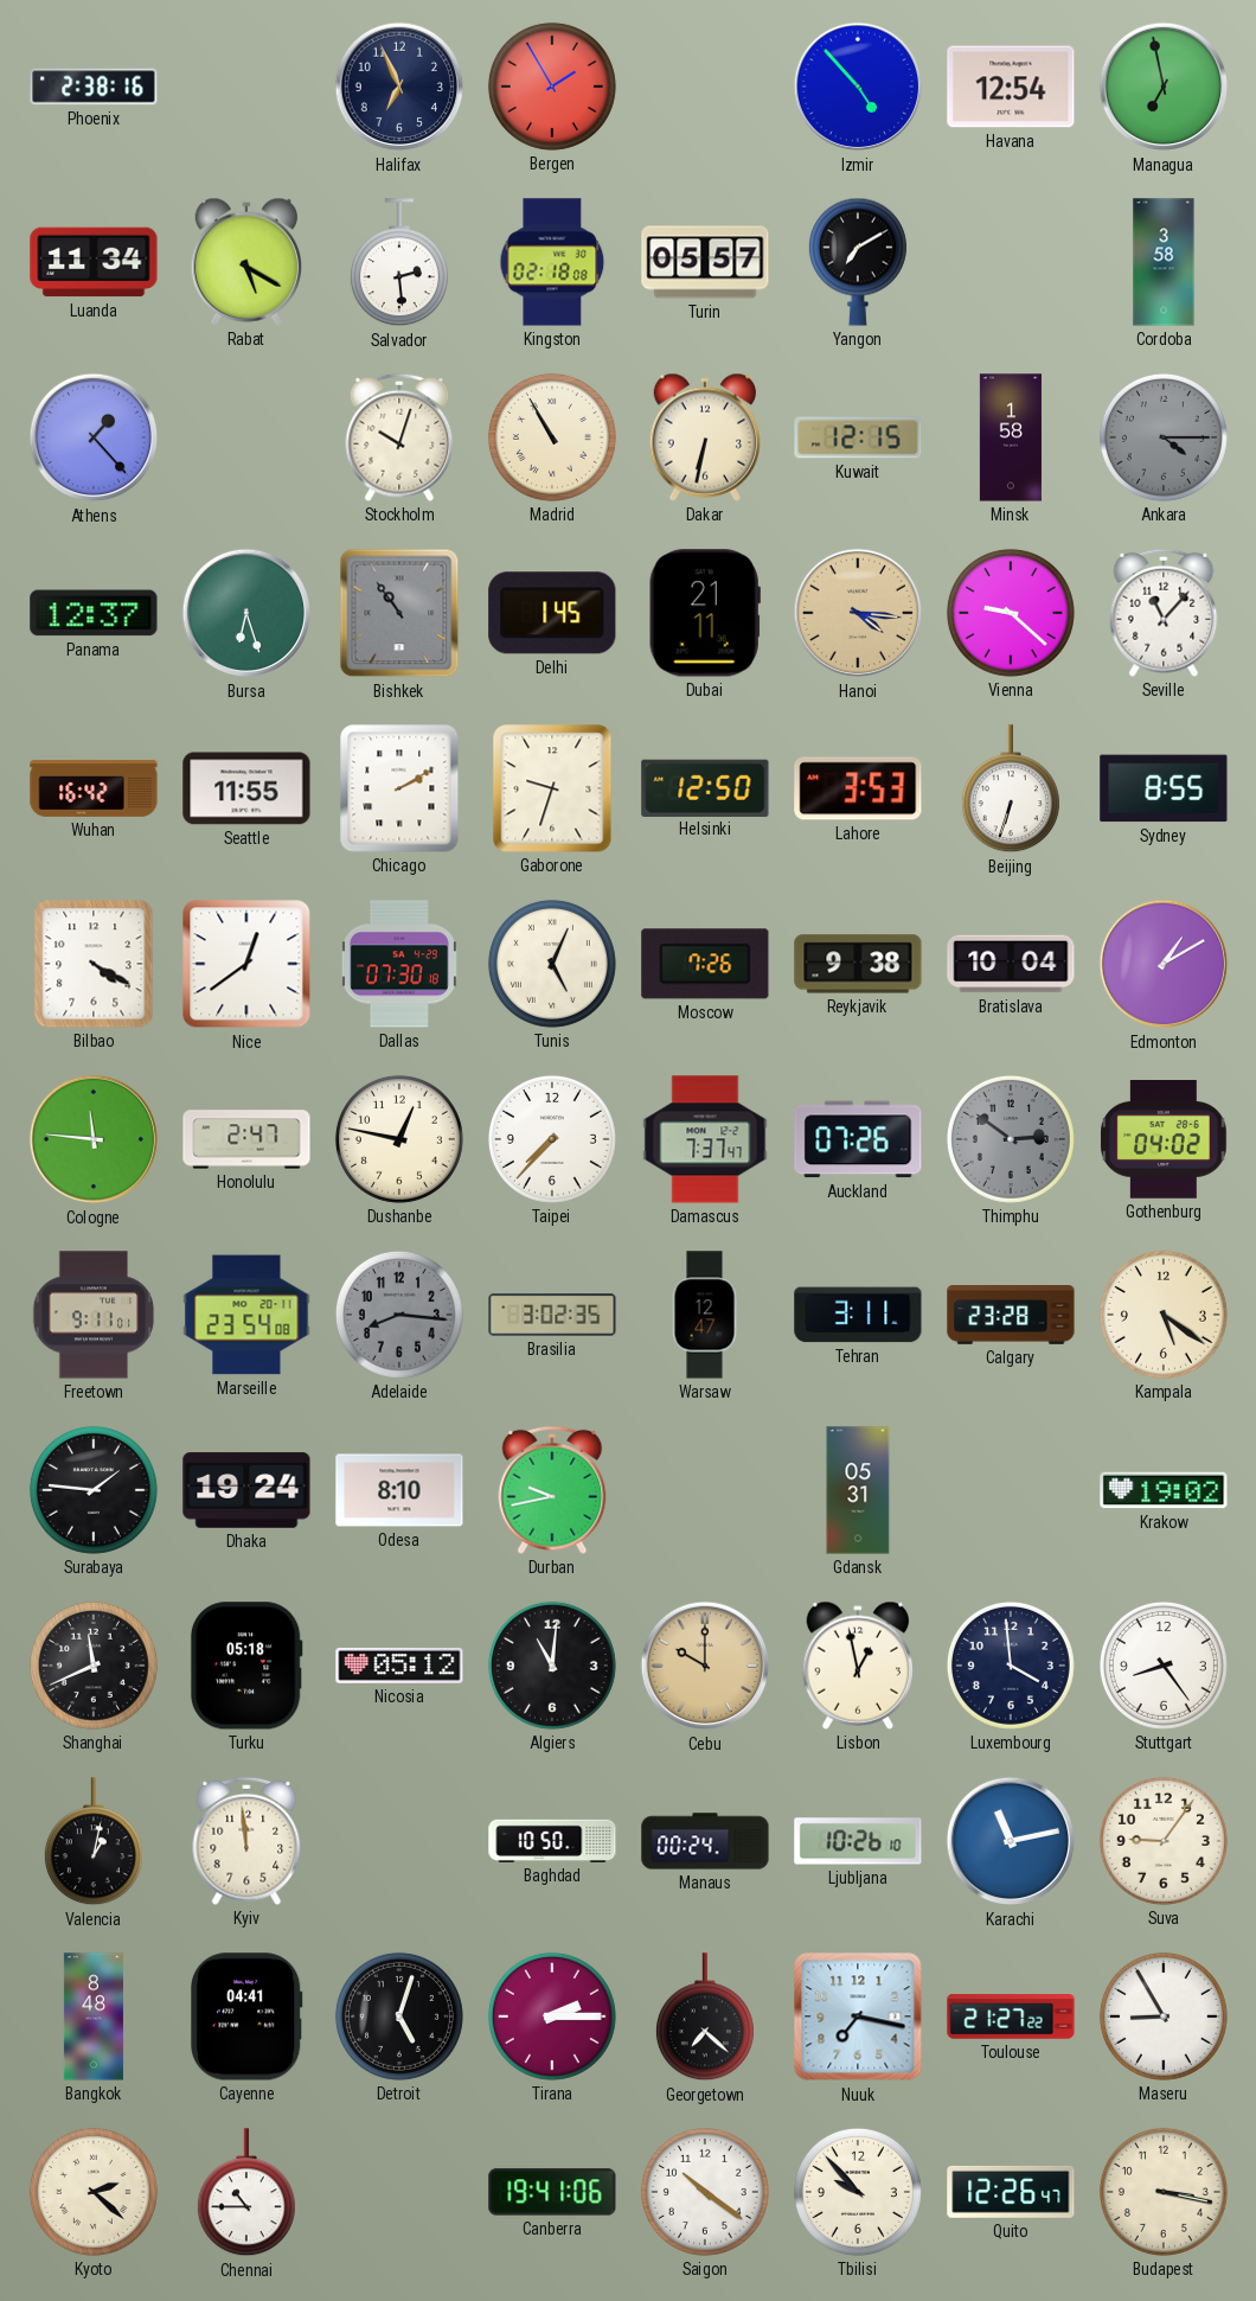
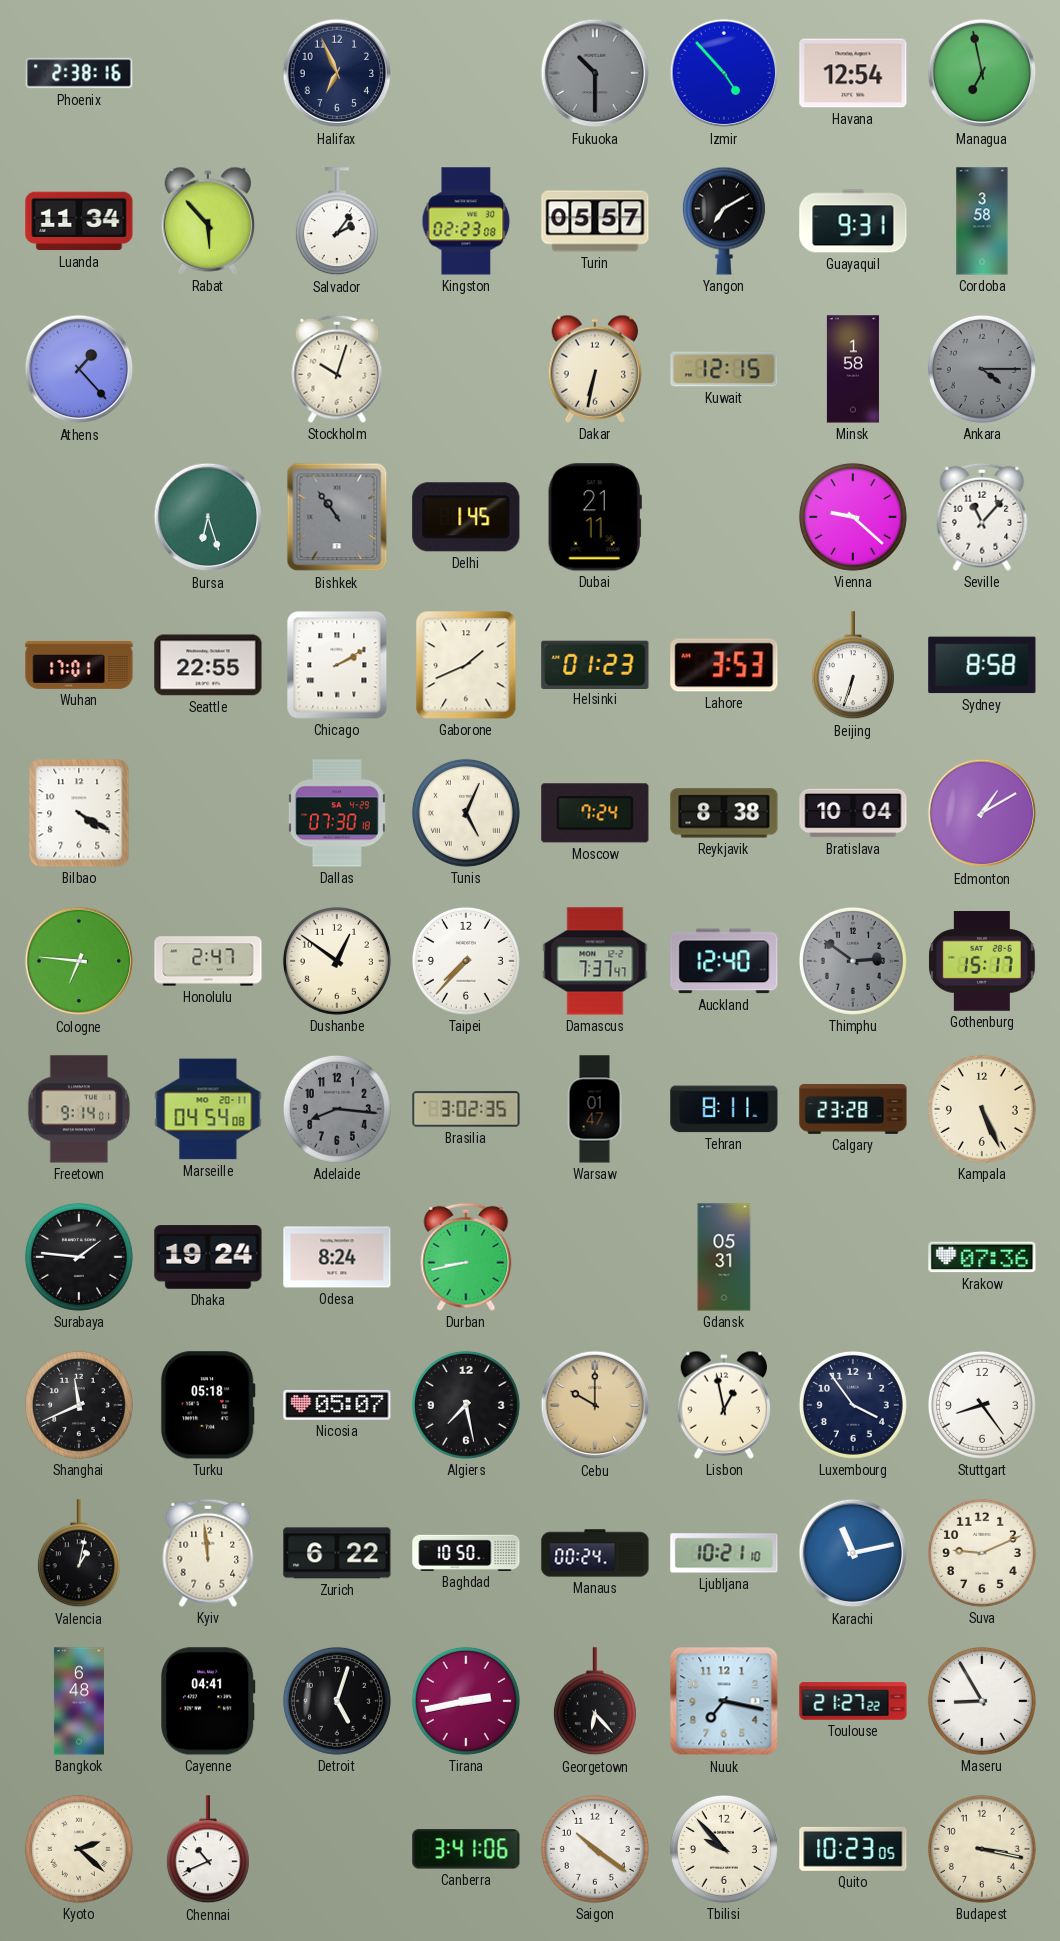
Bergen: 1:55 -> none (552, 87)
Fukuoka: none -> 10:30 (595, 73)
Rabat: 5:20 -> 5:53 (207, 221)
Salvador: 2:29 -> 2:06 (337, 222)
Kingston: 02:18 -> 02:23 (466, 221)
Guayaquil: none -> 9:31 (853, 221)
Madrid: 10:55 -> none (552, 437)
Panama: 12:37 -> none (94, 613)
Hanoi: 4:16 -> none (858, 613)
Wuhan: 16:42 -> 17:01 (79, 665)
Seattle: 11:55 -> 22:55 (208, 665)
Gaborone: 9:33 -> 1:41 (466, 665)
Helsinki: 12:50 -> 01:23 (595, 664)
Sydney: 8:55 -> 8:58 (982, 665)
Nice: 12:39 -> none (246, 964)
Moscow: 7:26 -> 7:24 (595, 813)
Reykjavik: 9:38 -> 8:38 (724, 813)
Cologne: 11:46 -> 6:46 (79, 961)
Dushanbe: 12:47 -> 12:51 (337, 961)
Auckland: 07:26 -> 12:40 (724, 961)
Gothenburg: 04:02 -> 15:17 (982, 962)
Freetown: 9:11 -> 9:14 (79, 1109)
Marseille: 23:54 -> 04:54 (208, 1109)
Warsaw: 12:47 -> 01:47 (595, 1109)
Tehran: 3:11 -> 8:11 (724, 1109)
Kampala: 5:21 -> 5:26 (982, 1109)
Odesa: 8:10 -> 8:24 (337, 1257)
Durban: 9:43 -> 8:43 (466, 1257)
Krakow: 19:02 -> 07:36 (982, 1257)
Nicosia: 05:12 -> 05:07 (337, 1405)
Algiers: 11:01 -> 7:28 (466, 1405)
Luxembourg: 3:59 -> 3:54 (853, 1405)
Zurich: none -> 6:22 (337, 1553)
Ljubljana: 10:26 -> 10:21 (724, 1553)
Suva: 9:06 -> 9:11 (982, 1553)
Bangkok: 8:48 -> 6:48 (79, 1701)
Tirana: 2:15 -> 2:43 (466, 1701)
Georgetown: 7:22 -> 6:23 (595, 1702)
Chennai: 10:45 -> 10:41 (208, 1850)
Canberra: 19:41 -> 3:41 (466, 1849)
Quito: 12:26 -> 10:23 (853, 1849)
